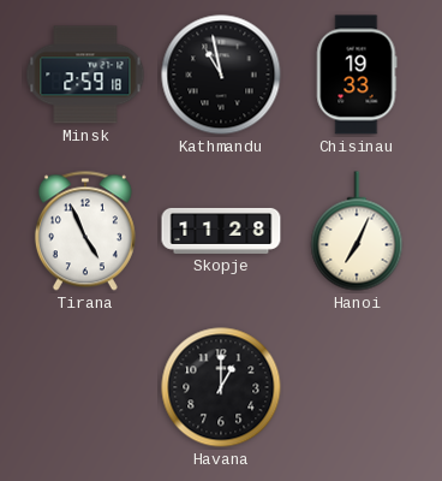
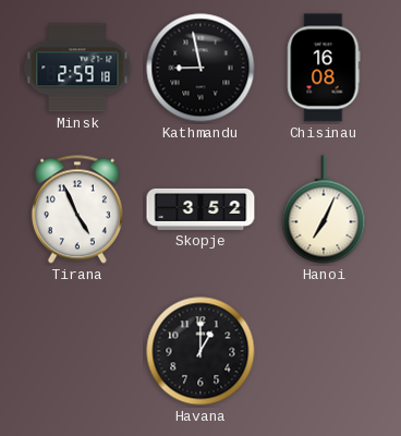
Kathmandu: 10:58 -> 8:58 (200, 68)
Chisinau: 19:33 -> 16:08 (324, 68)
Skopje: 11:28 -> 3:52 (200, 209)
